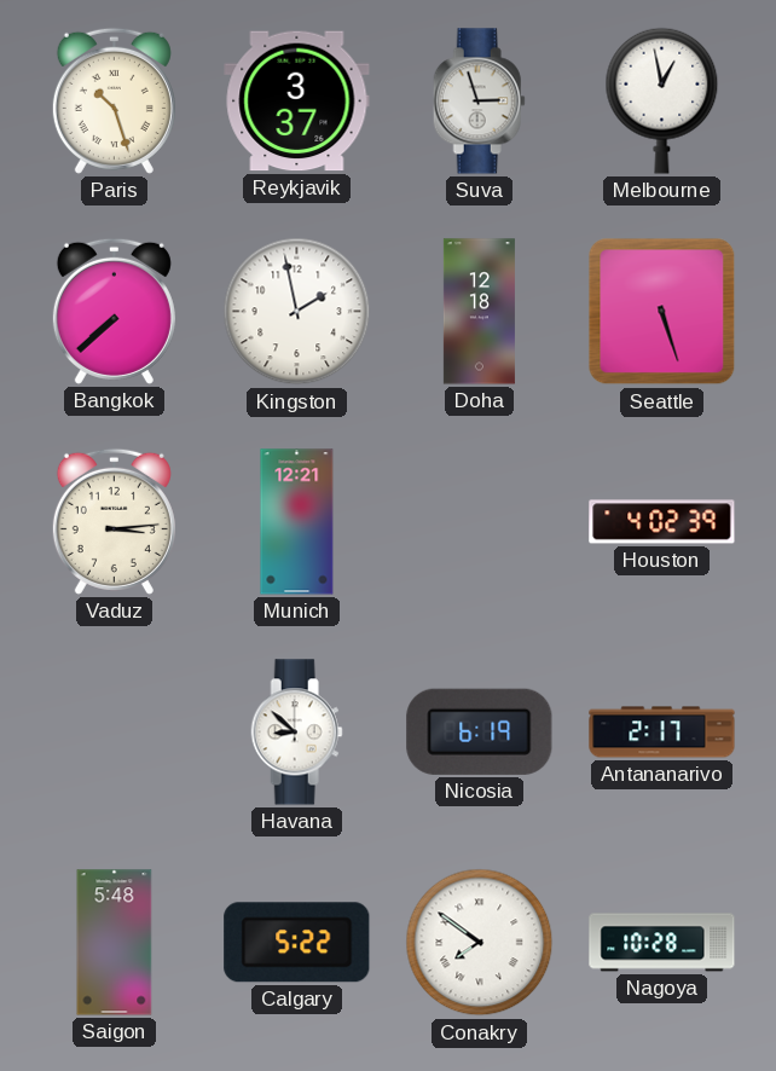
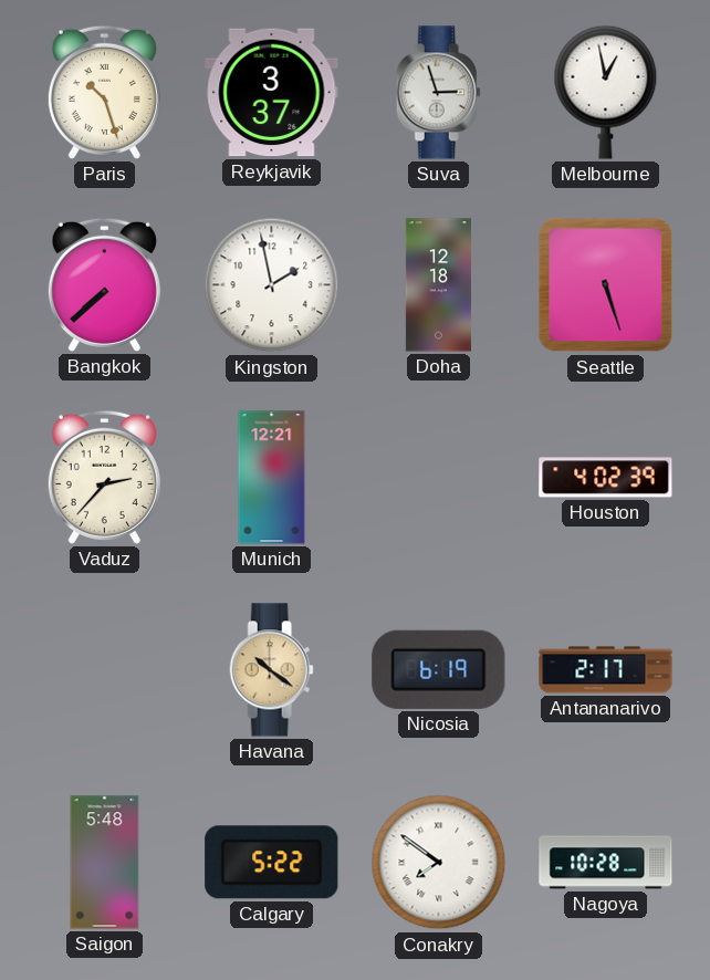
Vaduz: 3:14 -> 2:37 (104, 477)
Havana: 8:52 -> 10:21 (271, 670)
Havana dial: white -> champagne (271, 670)
